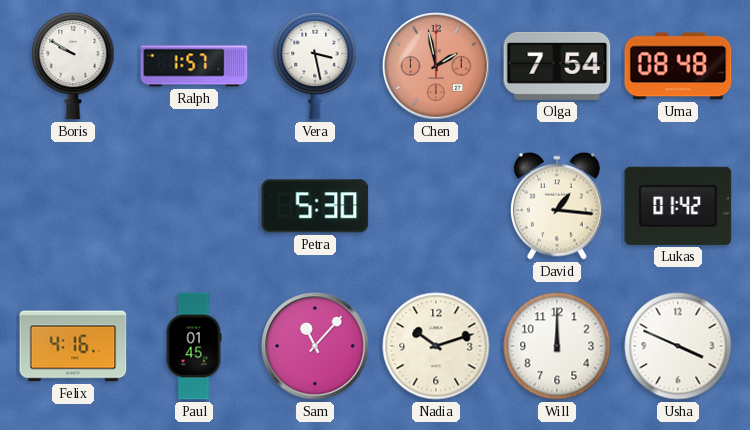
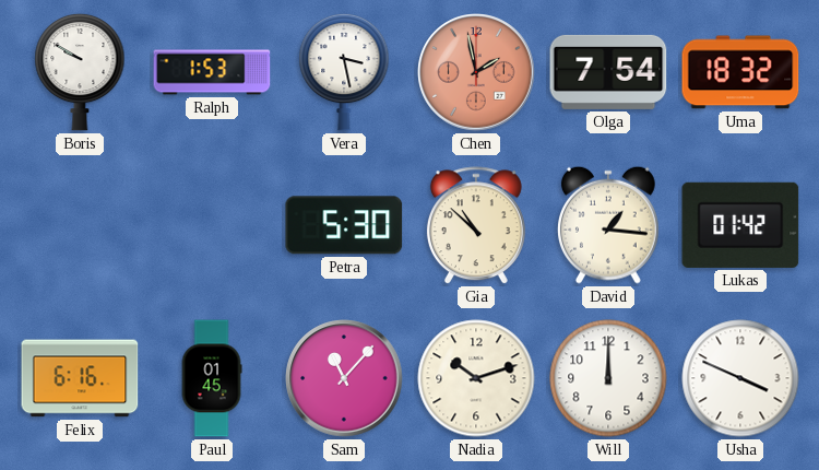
Ralph: 1:57 -> 1:53 (212, 72)
Uma: 08:48 -> 18:32 (740, 72)
Gia: none -> 10:52 (476, 226)
Felix: 4:16 -> 6:16 (80, 378)
